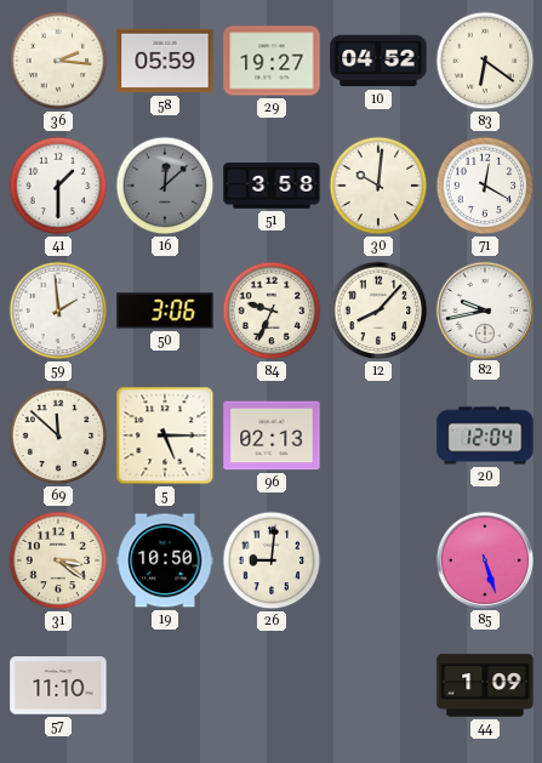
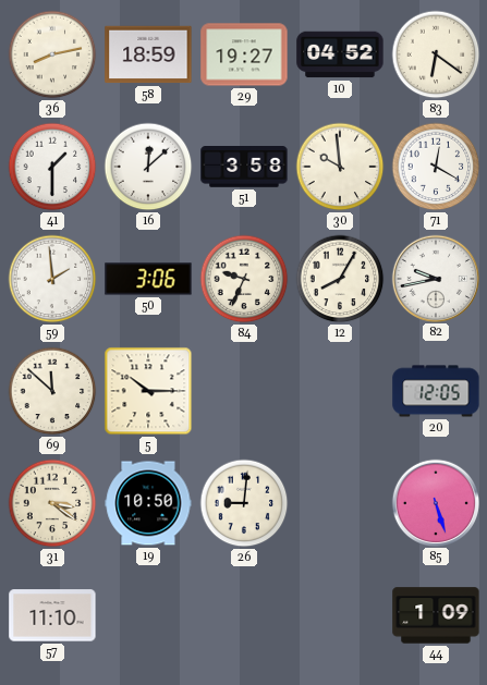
36: 2:16 -> 8:13 (52, 54)
58: 05:59 -> 18:59 (148, 54)
16 dial: grey -> white (148, 167)
30: 10:01 -> 9:59 (340, 167)
12: 8:07 -> 8:05 (340, 279)
5: 5:15 -> 10:15 (148, 391)
96: 02:13 -> none (272, 435)
20: 12:04 -> 12:05 (436, 391)
